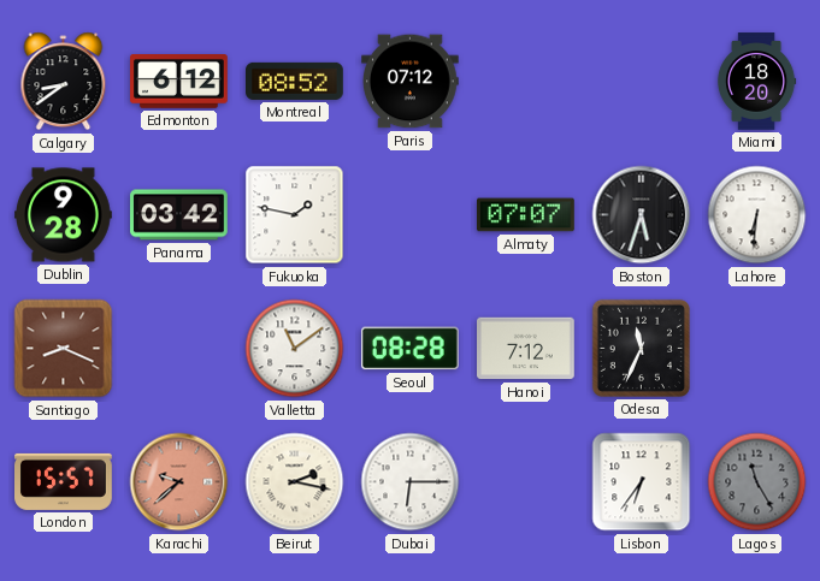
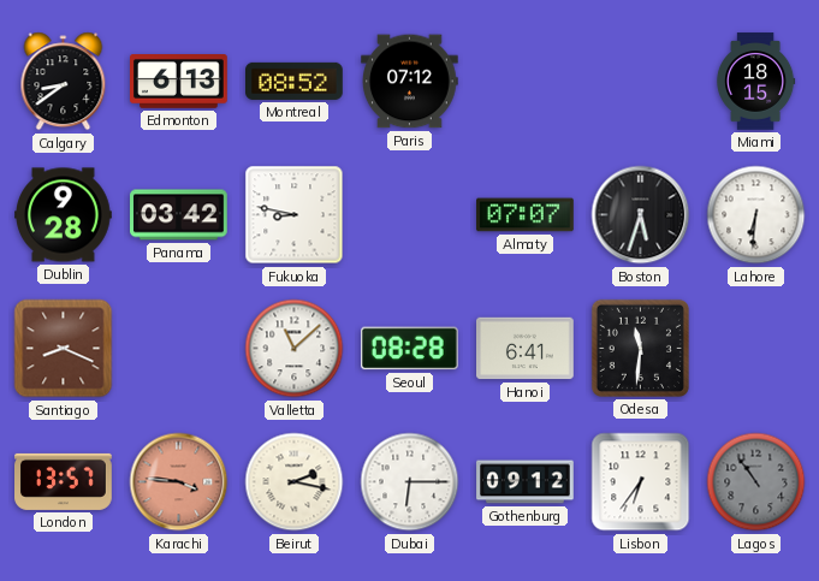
Edmonton: 6:12 -> 6:13 (179, 82)
Miami: 18:20 -> 18:15 (755, 82)
Fukuoka: 1:47 -> 8:47 (295, 215)
Valletta: 11:09 -> 11:08 (295, 349)
Hanoi: 7:12 -> 6:41 (526, 349)
Odesa: 11:34 -> 11:31 (640, 348)
London: 15:57 -> 13:57 (64, 481)
Karachi: 9:38 -> 3:46 (179, 482)
Gothenburg: none -> 09:12 (526, 482)
Lagos: 11:25 -> 10:54 (756, 482)
